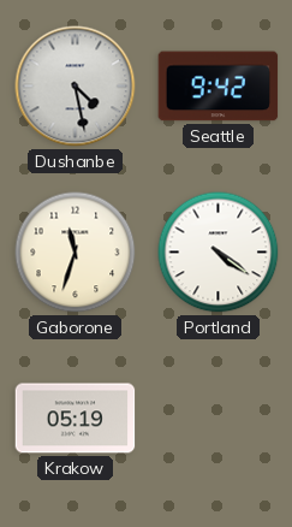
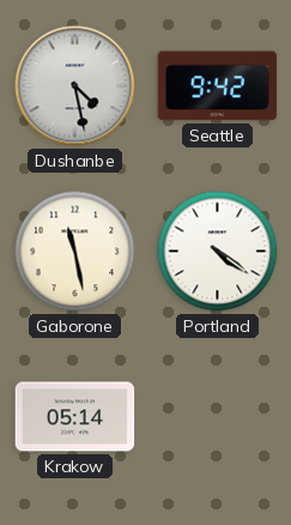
Gaborone: 11:33 -> 11:28 (75, 252)
Krakow: 05:19 -> 05:14 (75, 417)
